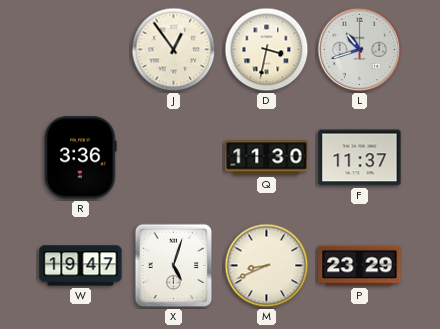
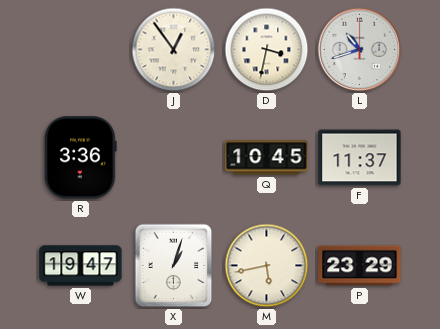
Q: 11:30 -> 10:45 (267, 158)
X: 5:03 -> 1:03 (174, 266)
M: 8:41 -> 5:43 (267, 266)
